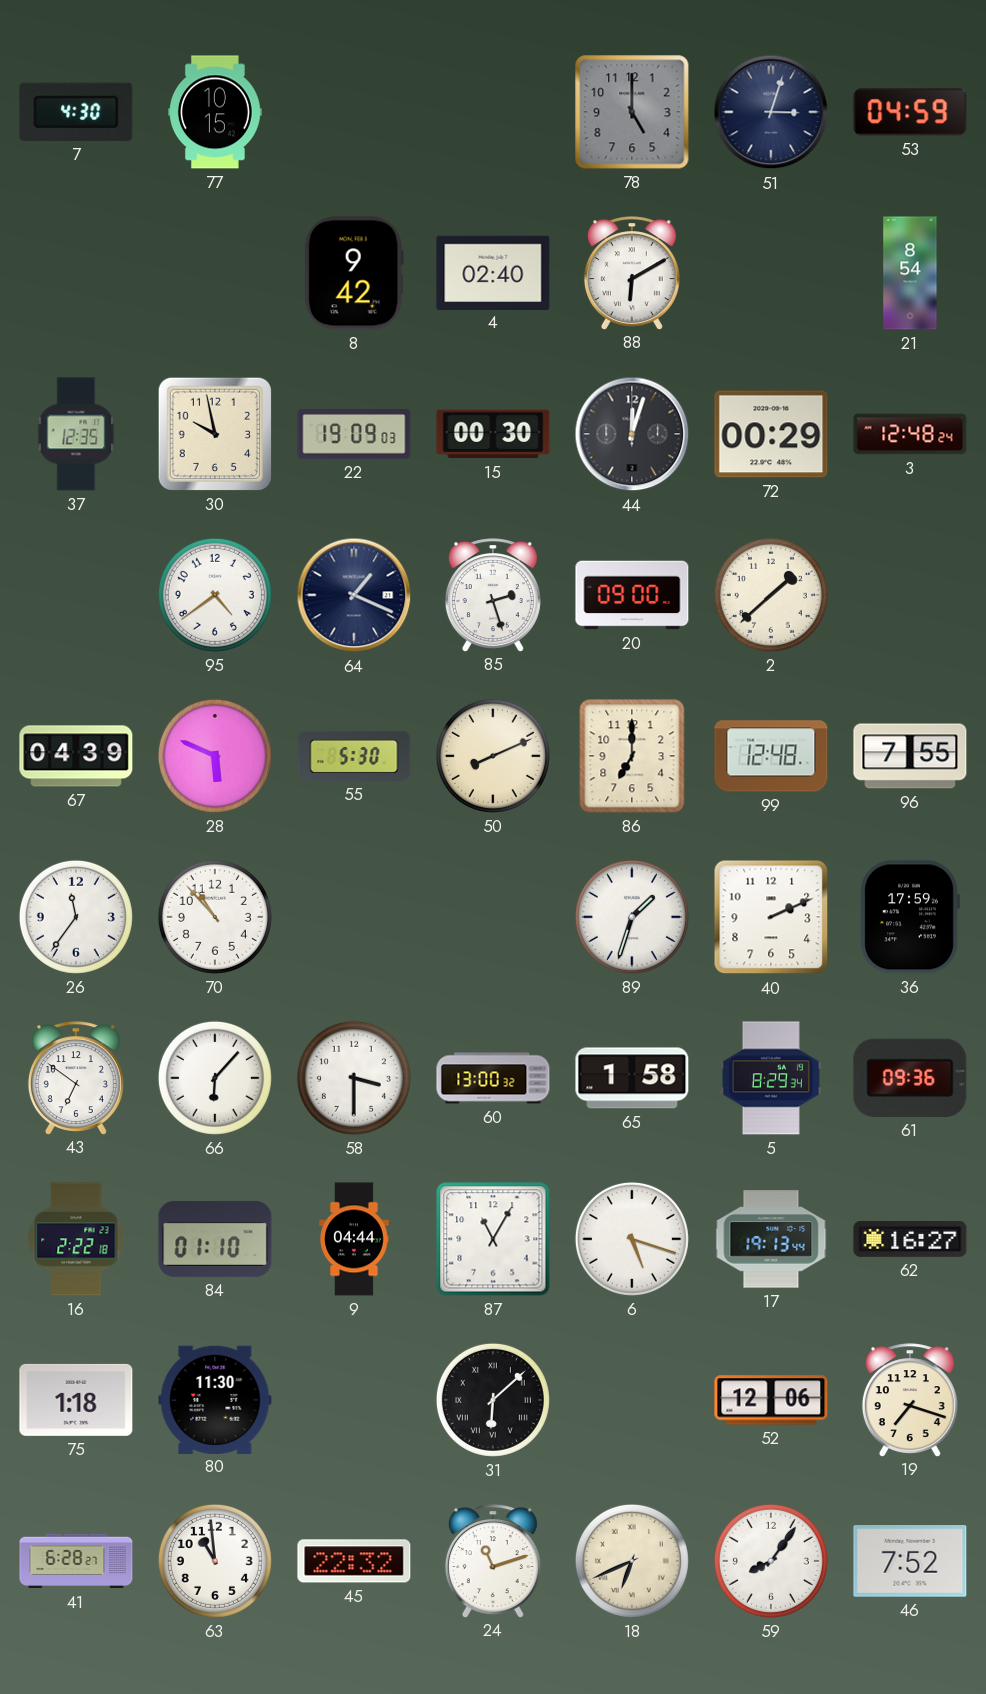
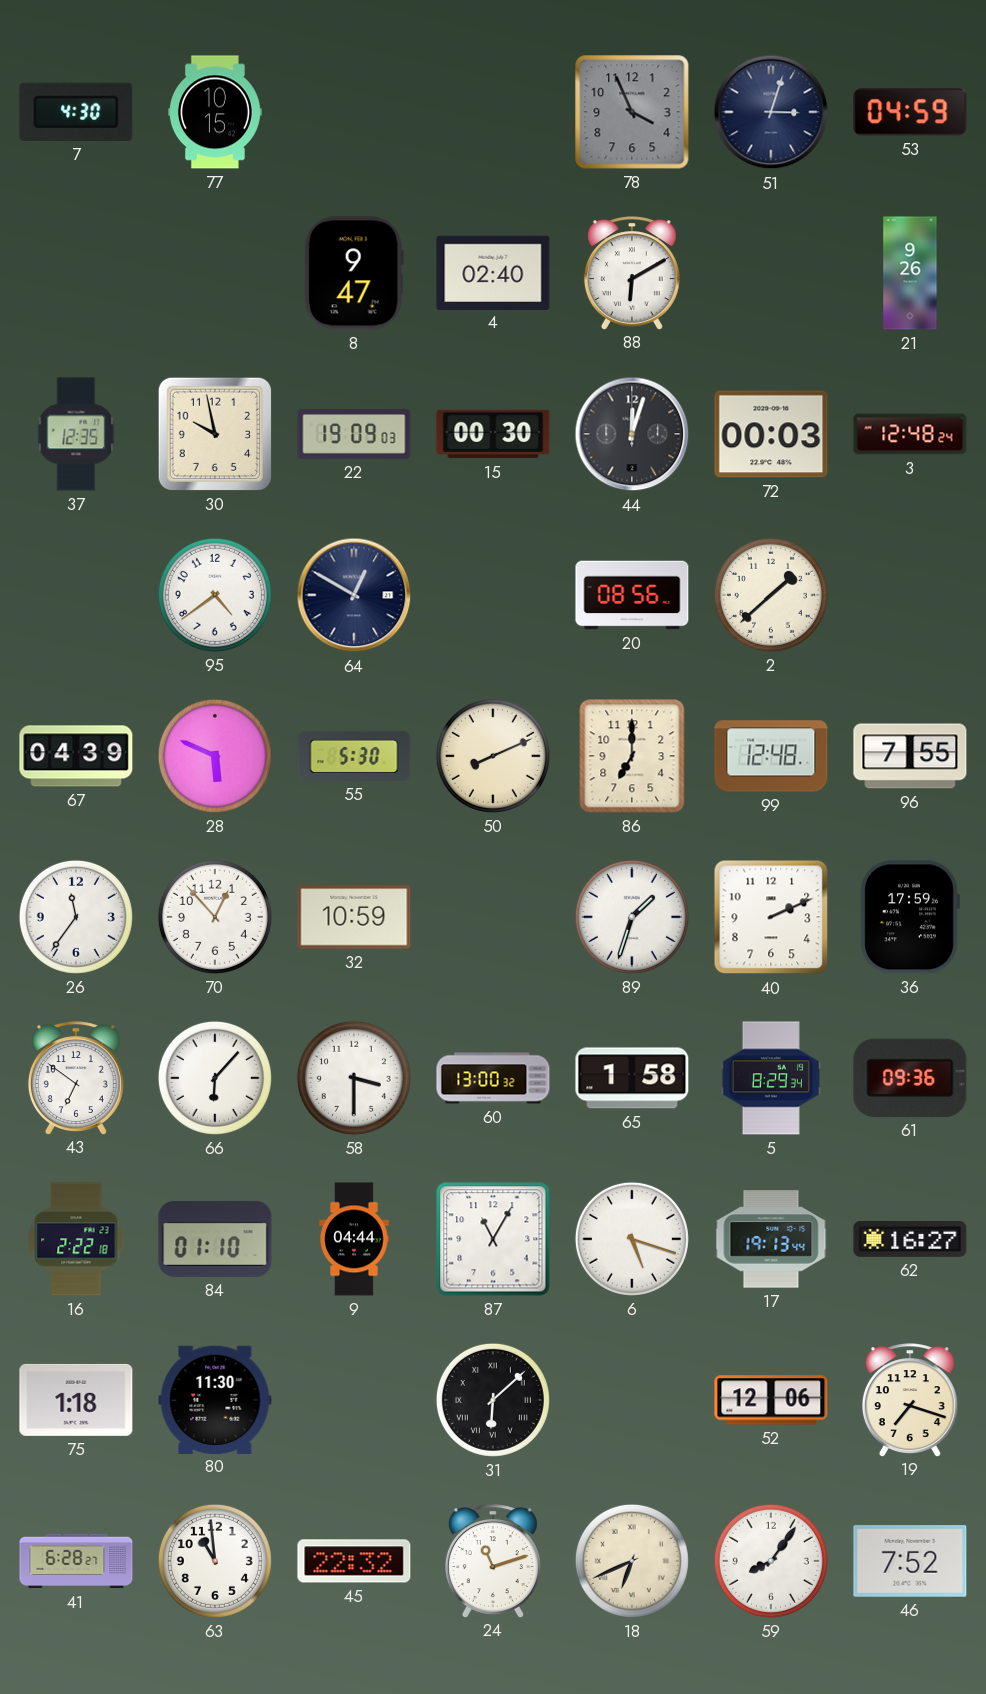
78: 5:00 -> 3:56 (632, 112)
8: 9:42 -> 9:47 (354, 273)
21: 8:54 -> 9:26 (910, 273)
72: 00:29 -> 00:03 (771, 434)
64: 1:19 -> 12:50 (354, 595)
85: 2:27 -> none (493, 595)
20: 09:00 -> 08:56 (632, 595)
70: 10:53 -> 12:53 (215, 917)
32: none -> 10:59 (354, 917)
